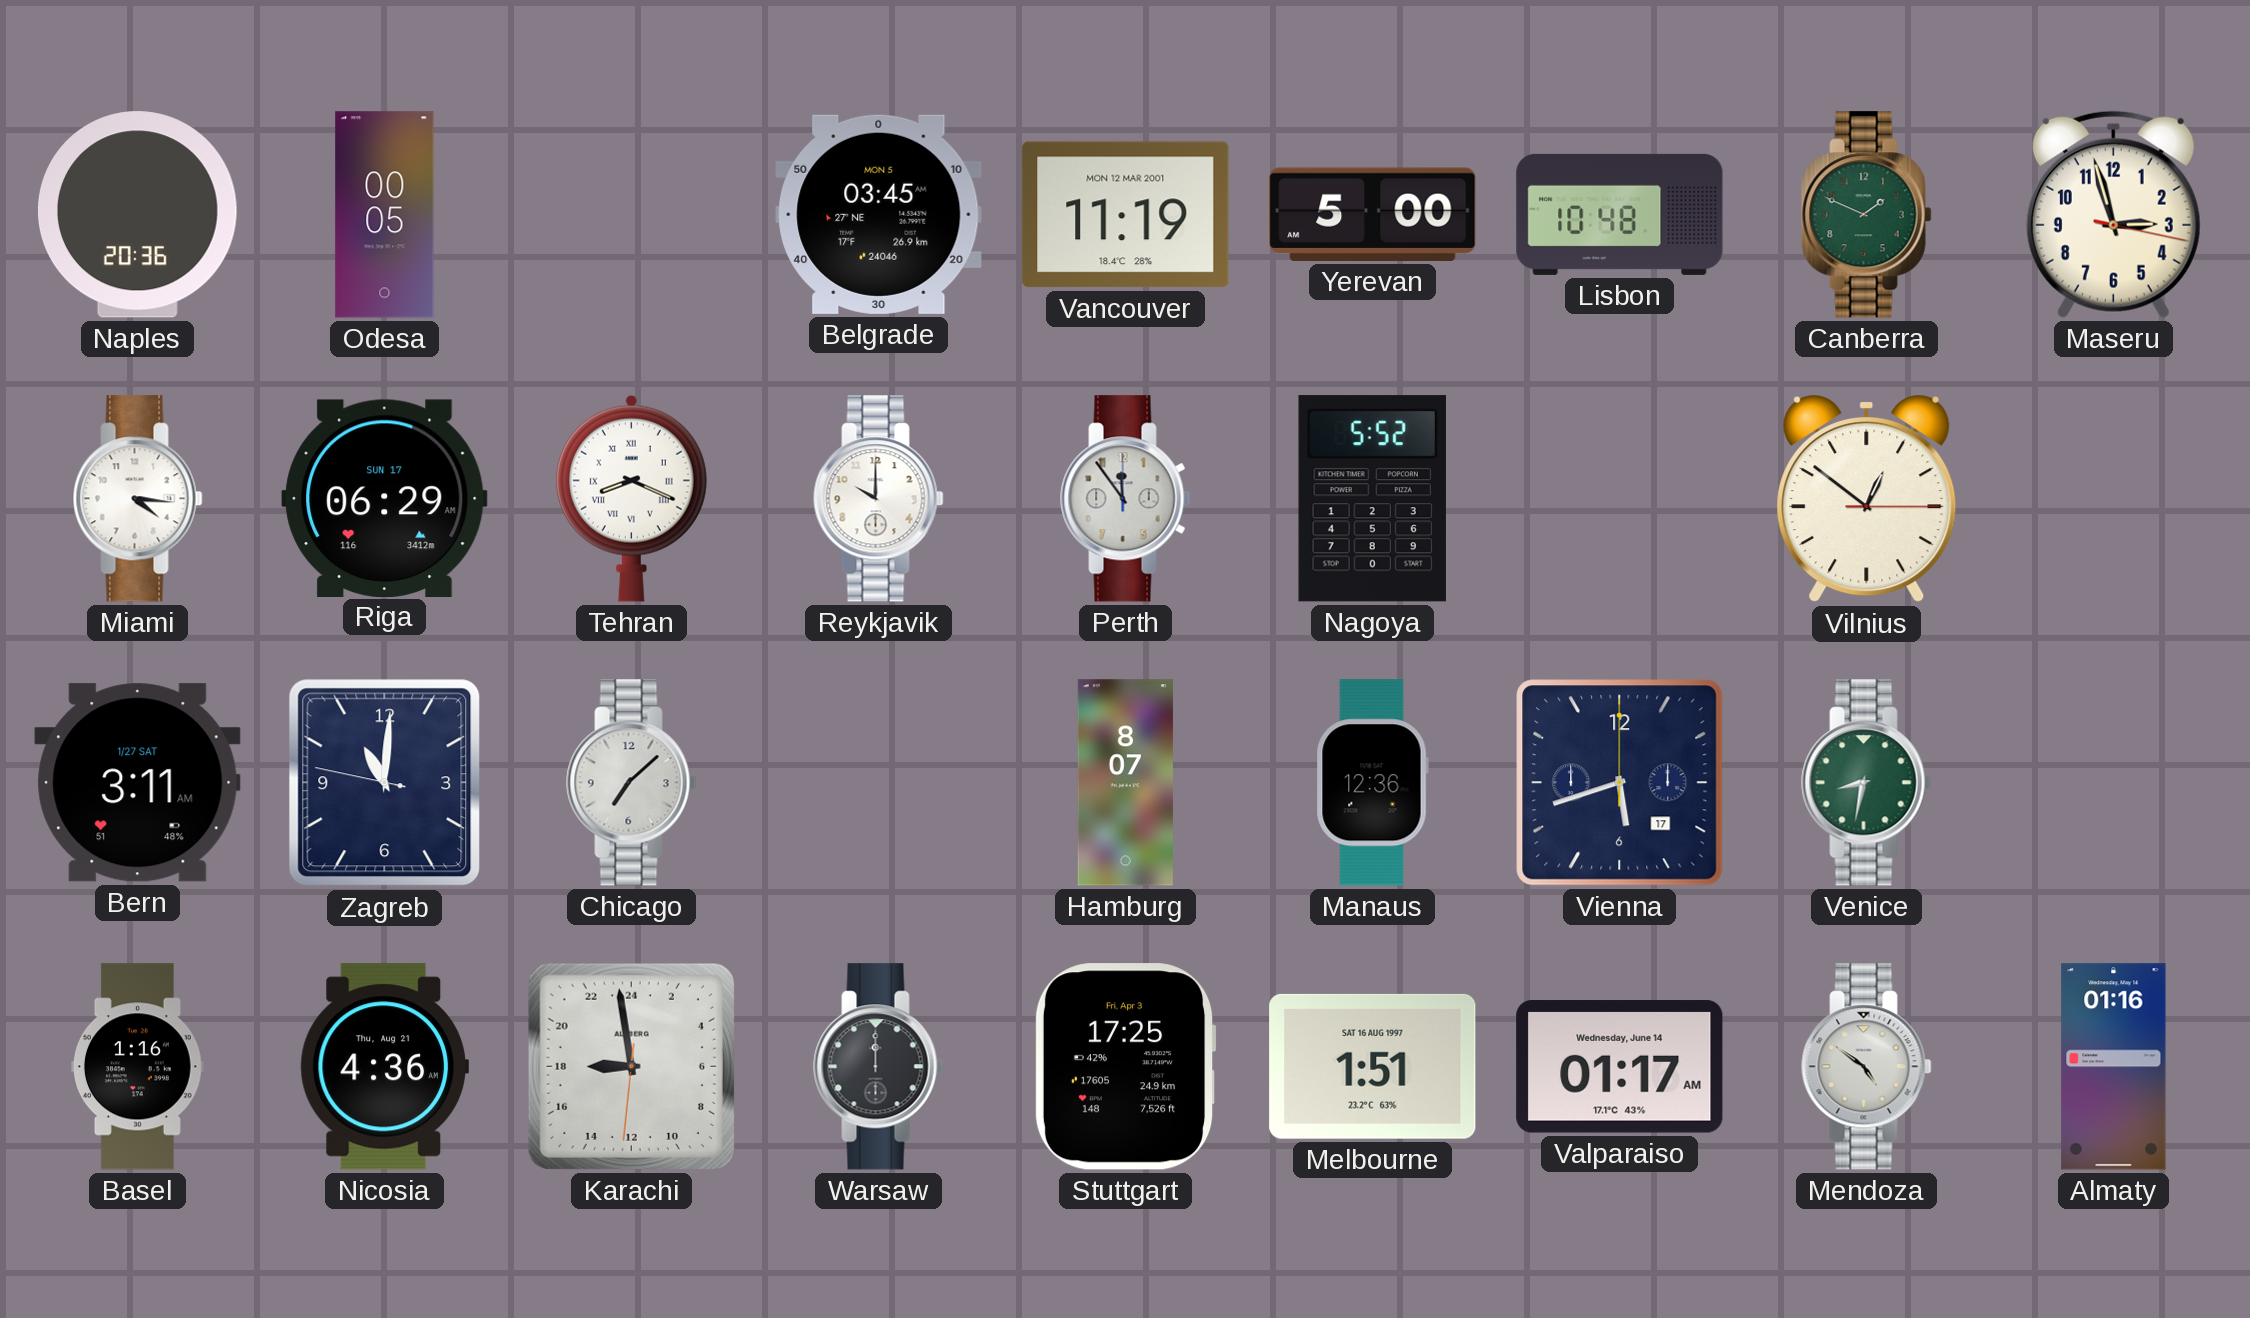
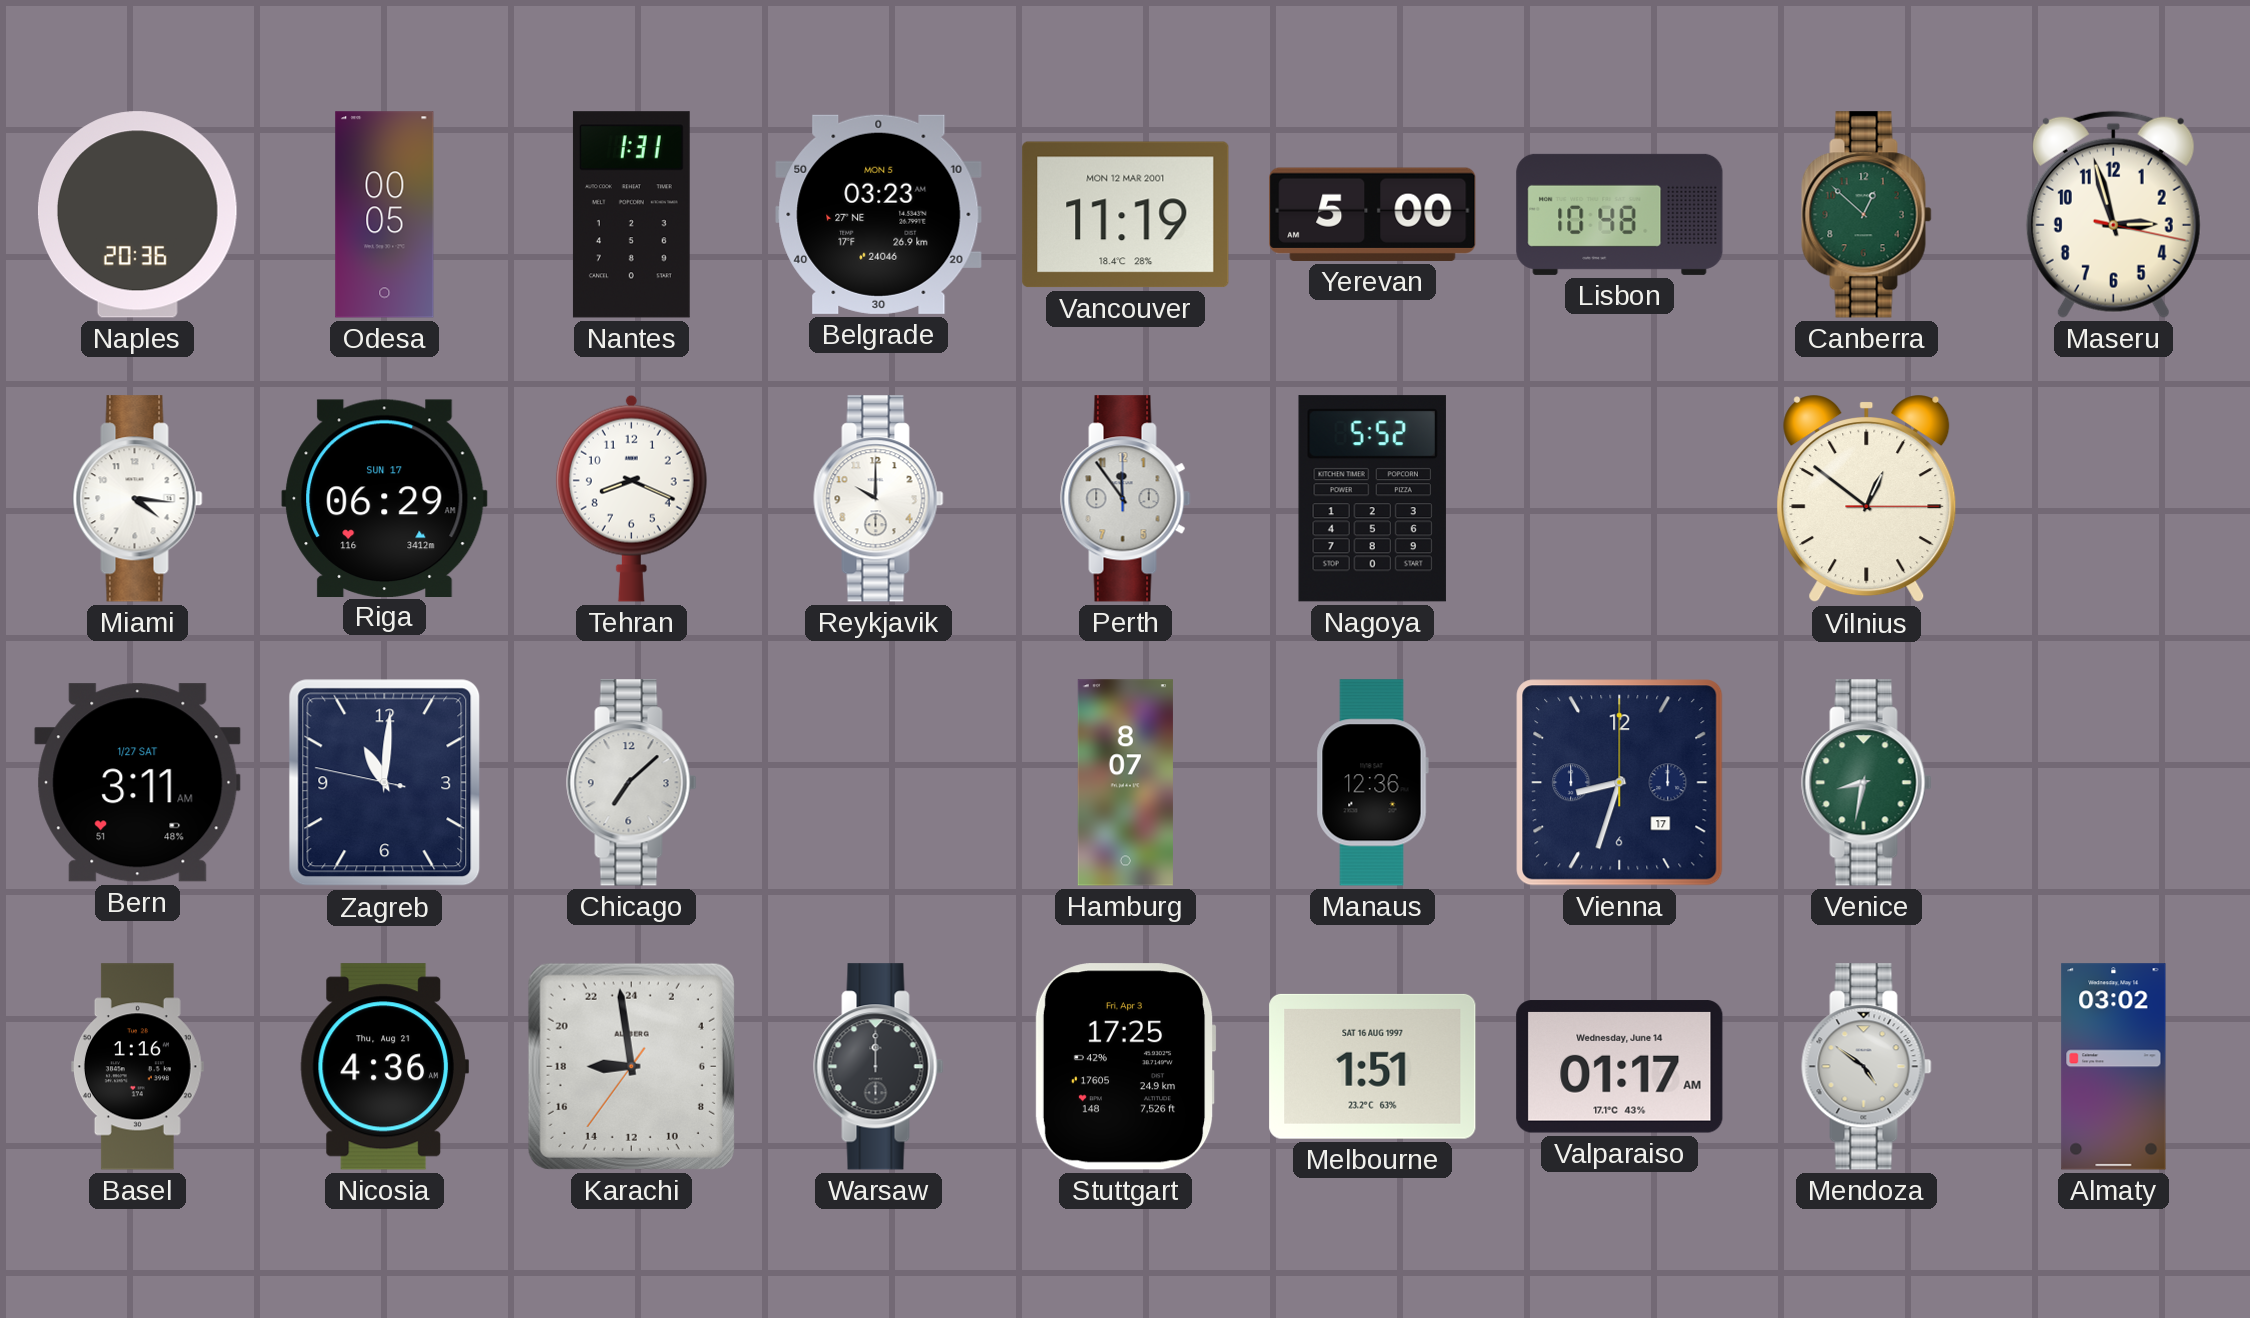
Nantes: none -> 1:31 (631, 215)
Belgrade: 03:45 -> 03:23 (879, 214)
Canberra: 1:49 -> 12:52 (1867, 215)
Tehran numerals: Roman -> Arabic (631, 498)
Vienna: 5:42 -> 8:33 (1620, 783)
Karachi: 17:58:31 -> 17:58:36 (631, 1066)
Almaty: 01:16 -> 03:02 (2114, 1067)
